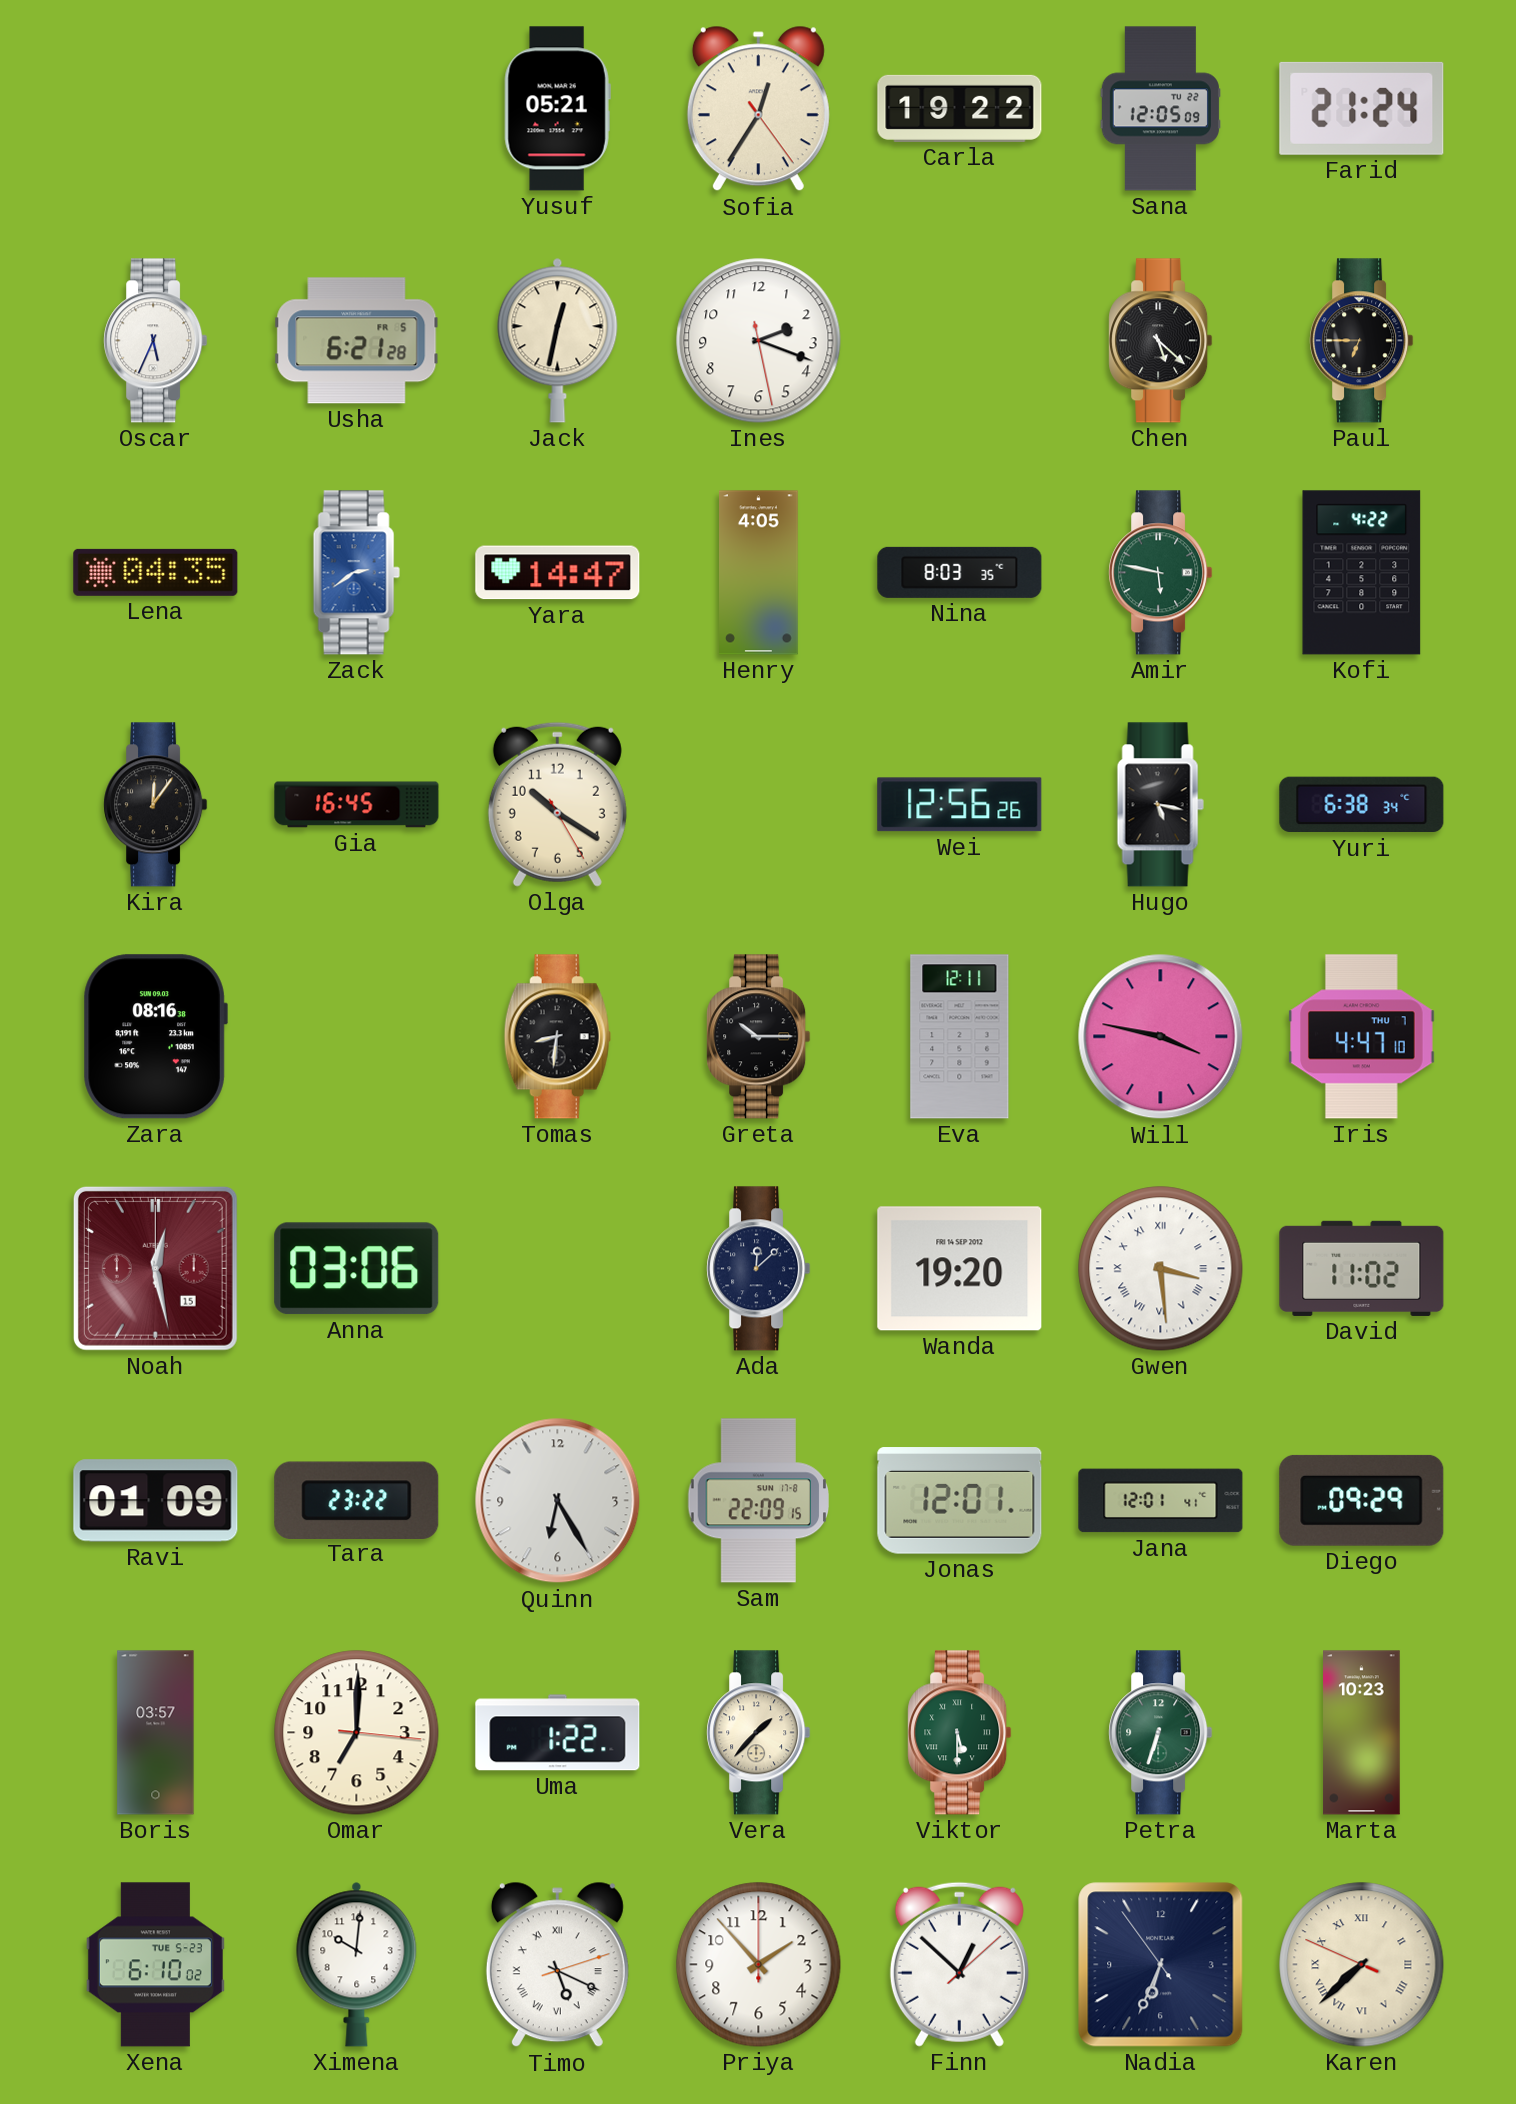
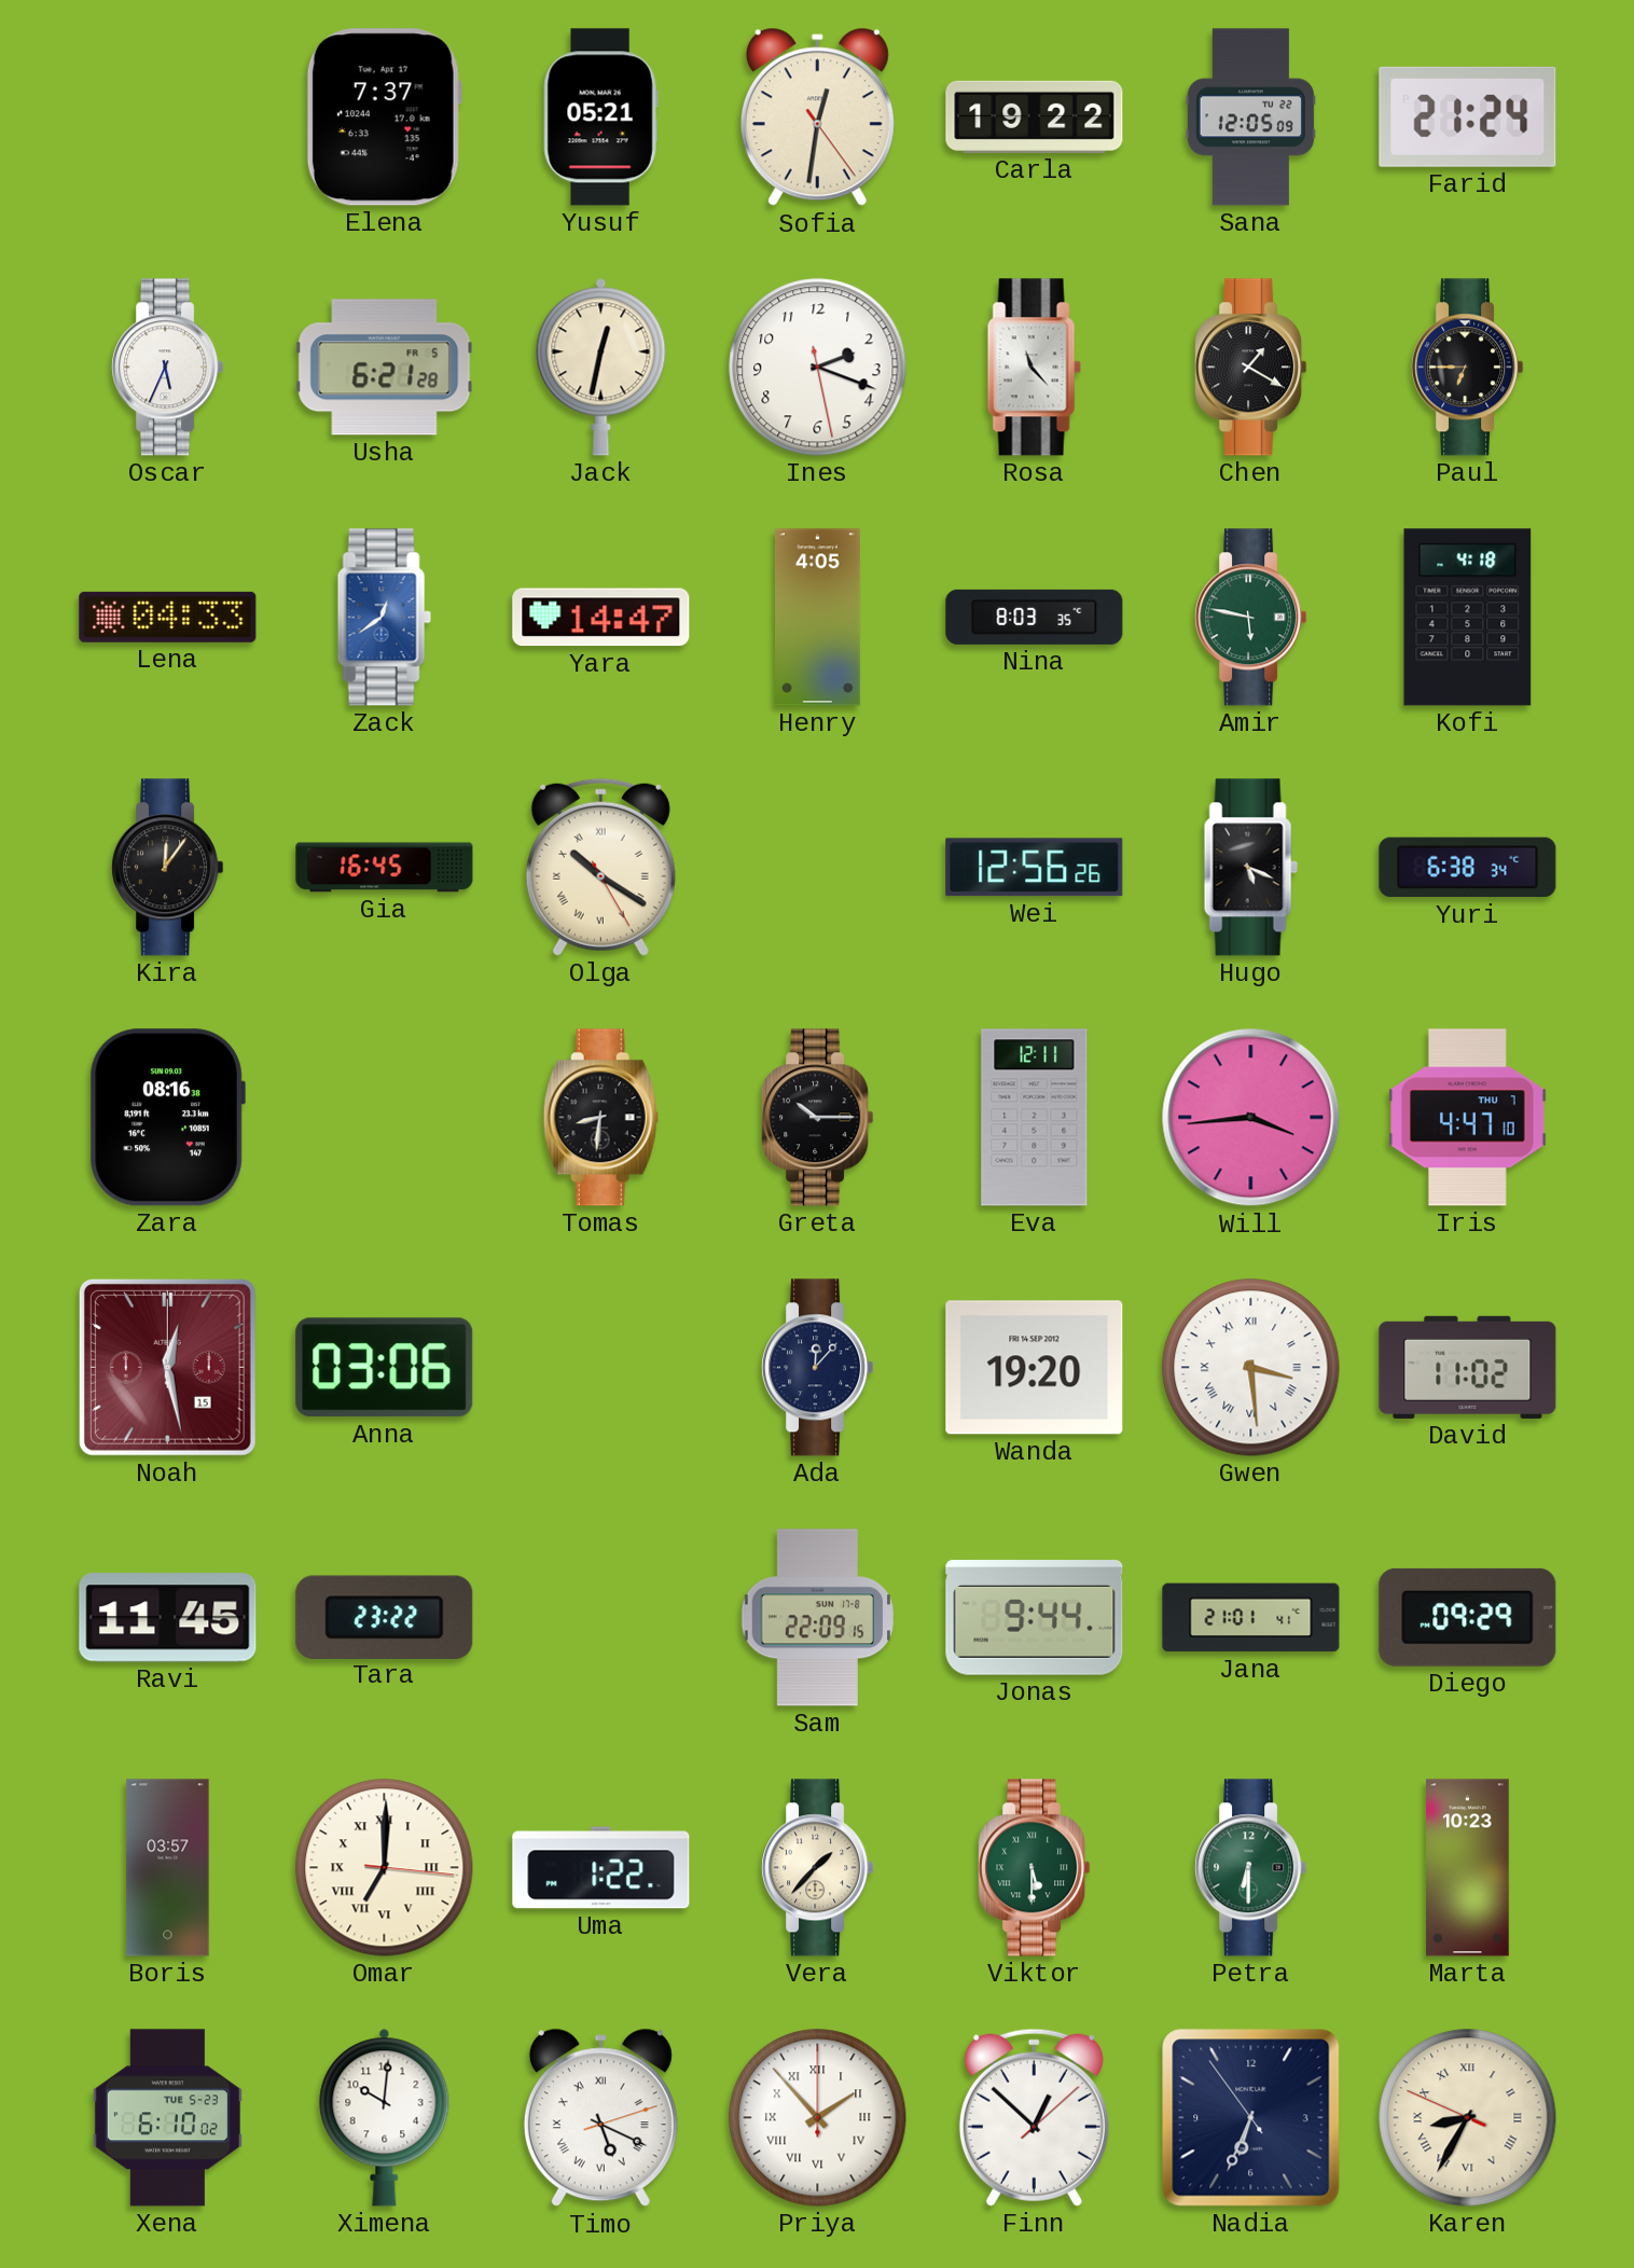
Elena: none -> 7:37 (384, 117)
Sofia: 12:35 -> 12:31 (817, 117)
Rosa: none -> 11:23 (1034, 368)
Chen: 5:22 -> 1:20 (1251, 368)
Lena: 04:35 -> 04:33 (168, 617)
Zack: 2:39 -> 12:39 (384, 618)
Kofi: 4:22 -> 4:18 (1468, 618)
Olga numerals: Arabic -> Roman (600, 867)
Hugo: 5:17 -> 5:19 (1250, 868)
Will: 3:47 -> 3:44 (1251, 1118)
Ada: 12:08 -> 12:07 (818, 1368)
Ravi: 01:09 -> 11:45 (168, 1618)
Quinn: 6:25 -> none (558, 1501)
Jonas: 12:01 -> 9:44 (1035, 1618)
Jana: 12:01 -> 21:01 (1251, 1618)
Omar numerals: Arabic -> Roman (385, 1868)
Petra: 6:33 -> 6:30 (1251, 1868)
Priya numerals: Arabic -> Roman (818, 2118)
Karen: 7:37 -> 8:34 (1468, 2118)
